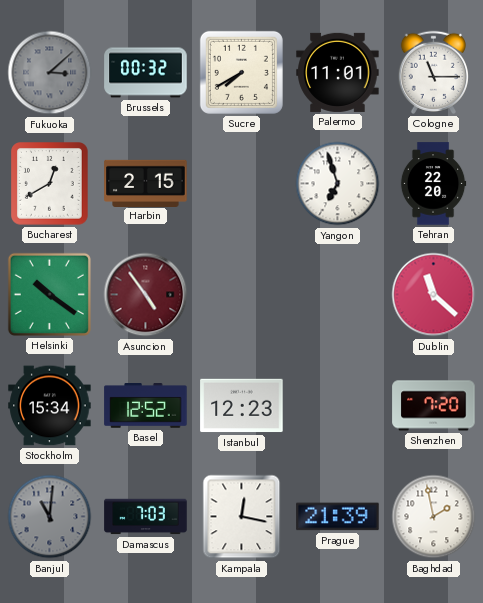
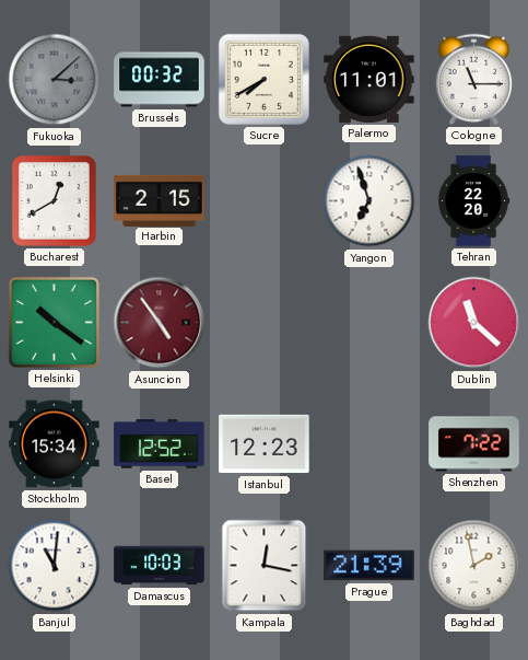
Shenzhen: 7:20 -> 7:22 (474, 444)
Banjul dial: grey -> white (55, 566)
Damascus: 7:03 -> 10:03 (160, 566)
